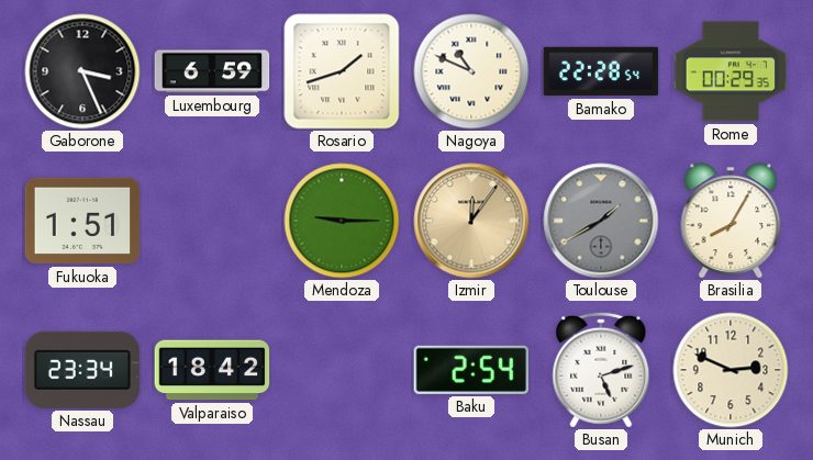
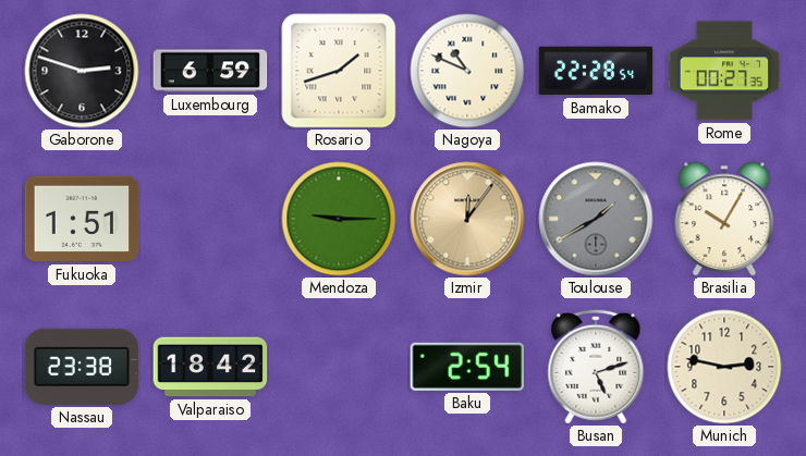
Gaborone: 3:26 -> 2:48 (82, 71)
Rome: 00:29 -> 00:27 (724, 71)
Brasilia: 8:05 -> 10:05 (724, 219)
Nassau: 23:34 -> 23:38 (82, 367)
Munich: 2:49 -> 2:47 (724, 367)
